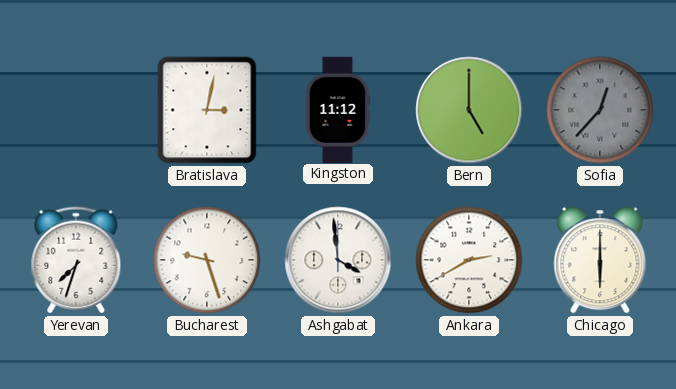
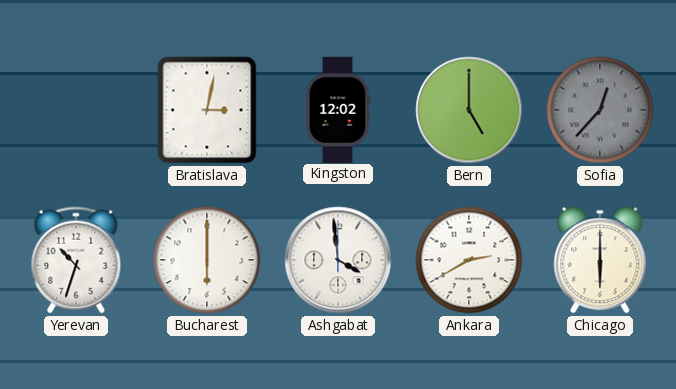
Kingston: 11:12 -> 12:02 (338, 109)
Yerevan: 7:33 -> 10:33 (76, 260)
Bucharest: 9:27 -> 6:00 (207, 260)
